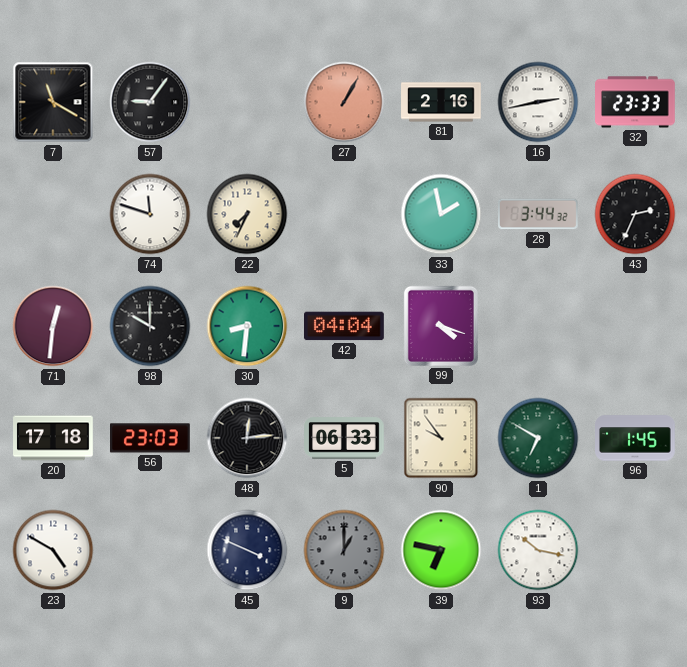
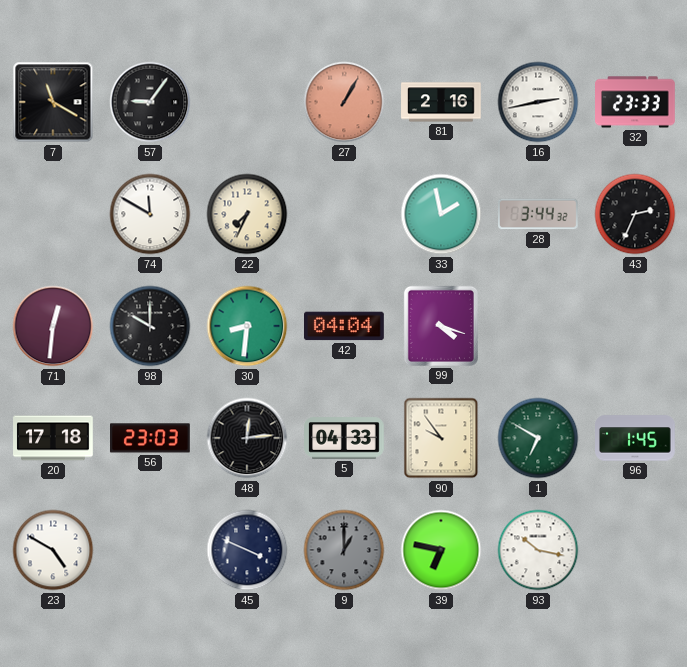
74: 11:48 -> 11:50 (150, 214)
5: 06:33 -> 04:33 (345, 438)
